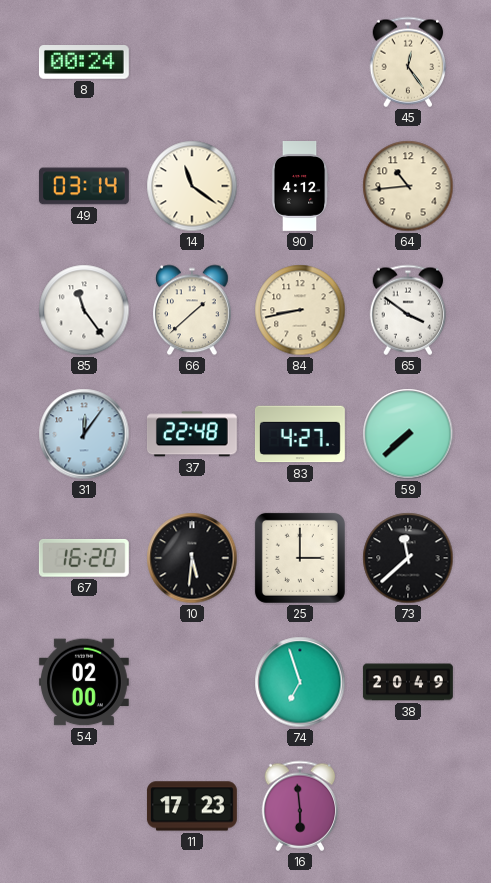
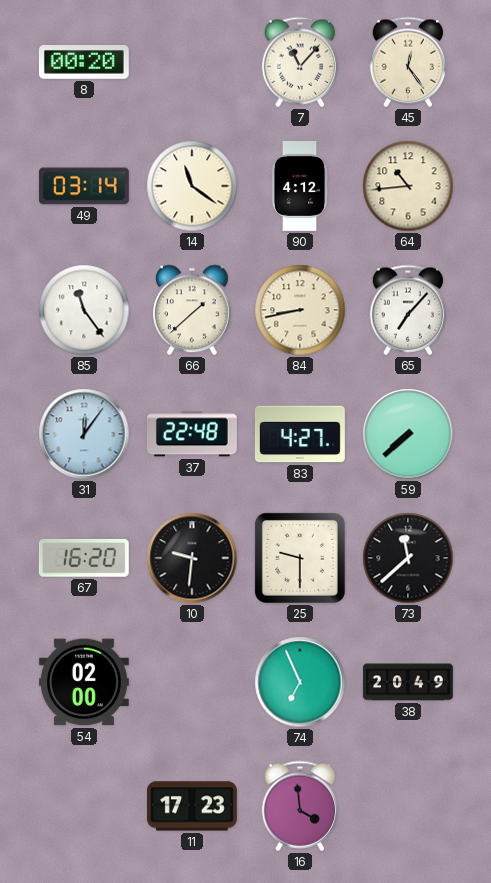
8: 00:24 -> 00:20 (84, 63)
7: none -> 11:07 (300, 62)
65: 3:51 -> 7:07 (408, 310)
10: 5:31 -> 9:31 (192, 558)
25: 3:00 -> 9:30 (300, 558)
74: 6:57 -> 6:56 (300, 682)
16: 5:59 -> 3:59 (300, 806)
